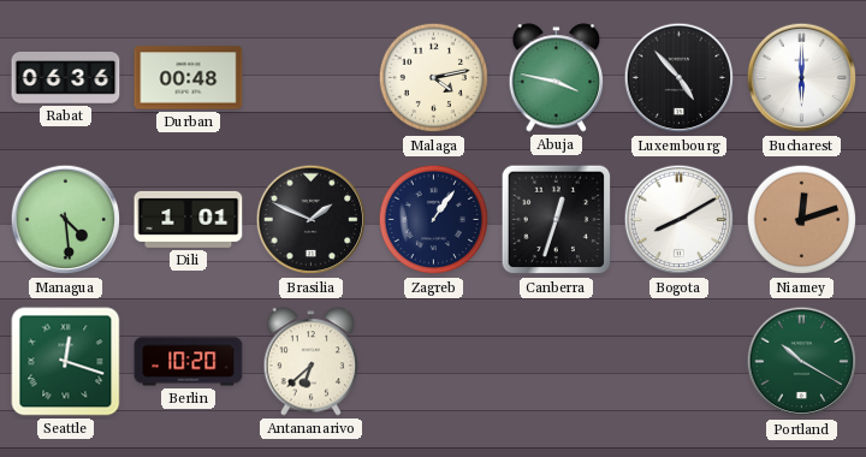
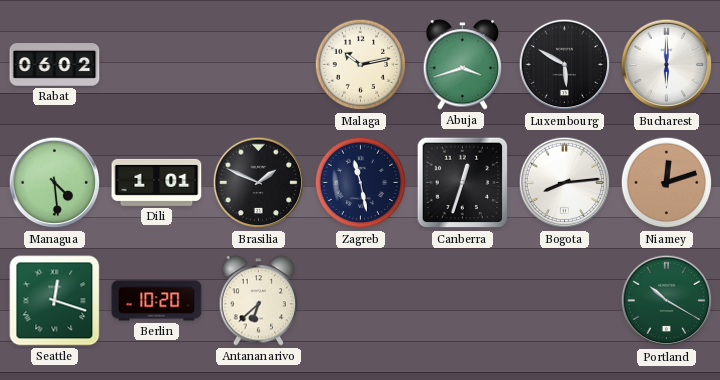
Rabat: 06:36 -> 06:02 (55, 65)
Durban: 00:48 -> none (189, 78)
Malaga: 4:13 -> 10:13 (361, 65)
Abuja: 3:47 -> 3:42 (463, 65)
Luxembourg: 4:53 -> 5:50 (565, 65)
Zagreb: 1:06 -> 11:28 (361, 183)
Bogota: 8:10 -> 8:14 (565, 183)
